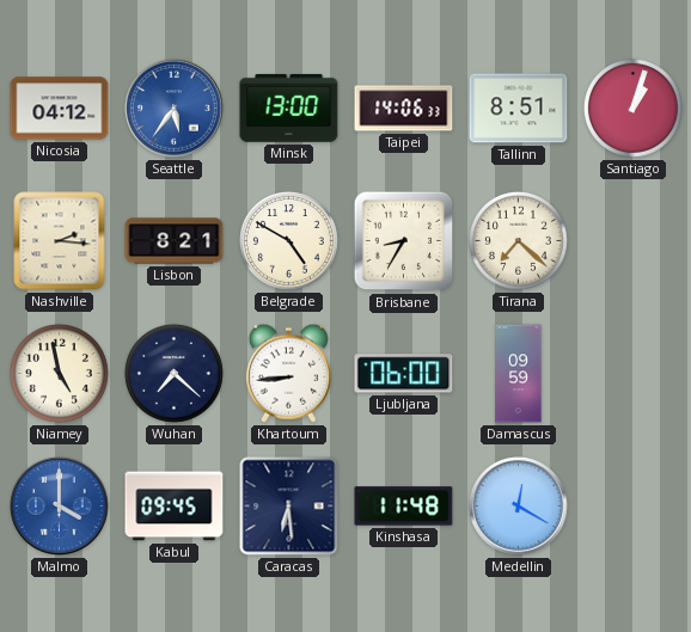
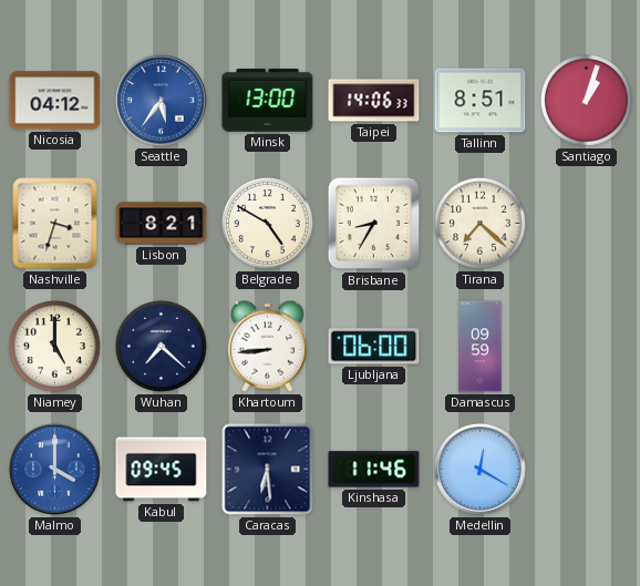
Nashville: 2:16 -> 3:33 (55, 224)
Niamey: 4:58 -> 5:00 (54, 346)
Kinshasa: 11:48 -> 11:46 (374, 470)
